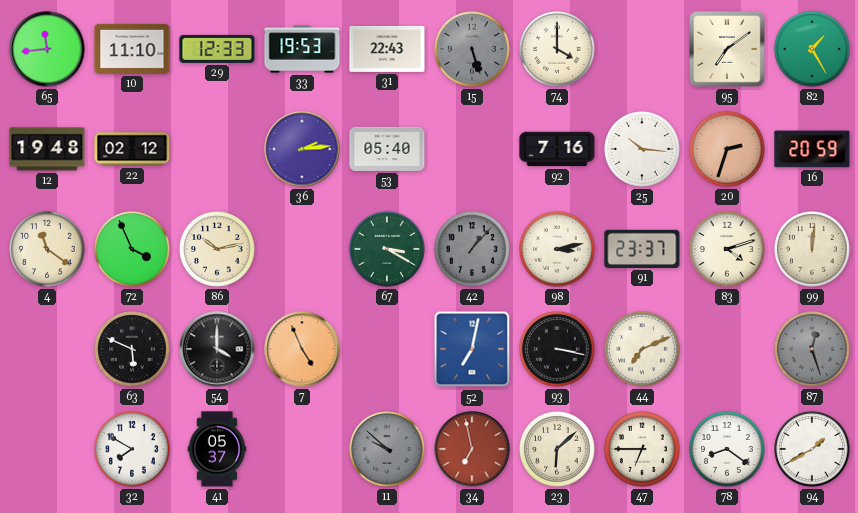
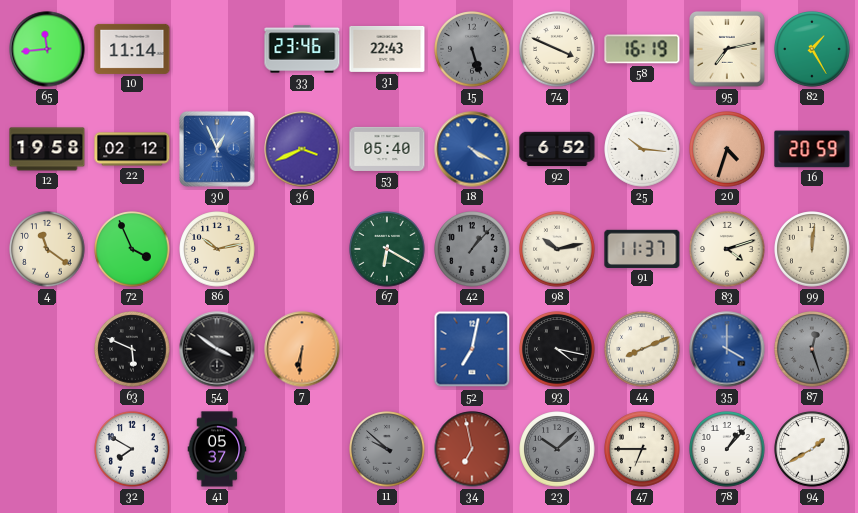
10: 11:10 -> 11:14 (132, 49)
29: 12:33 -> none (217, 49)
33: 19:53 -> 23:46 (302, 49)
74: 4:00 -> 3:49 (557, 49)
58: none -> 16:19 (642, 49)
95: 7:09 -> 7:13 (728, 50)
12: 19:48 -> 19:58 (47, 149)
30: none -> 12:56 (218, 150)
36: 2:14 -> 3:41 (302, 149)
18: none -> 4:20 (472, 149)
92: 7:16 -> 6:52 (557, 149)
20: 2:33 -> 4:33 (727, 149)
67: 3:20 -> 6:20 (387, 249)
98: 3:13 -> 10:13 (557, 249)
91: 23:37 -> 11:37 (642, 249)
54: 4:00 -> 3:51 (217, 349)
7: 4:56 -> 6:31 (302, 349)
93: 3:17 -> 4:17 (557, 349)
44: 7:11 -> 8:11 (642, 349)
35: none -> 4:00 (727, 349)
23: 6:08 -> 10:08 (557, 449)
23 dial: cream -> grey (557, 449)
78: 8:21 -> 1:07 (727, 449)
